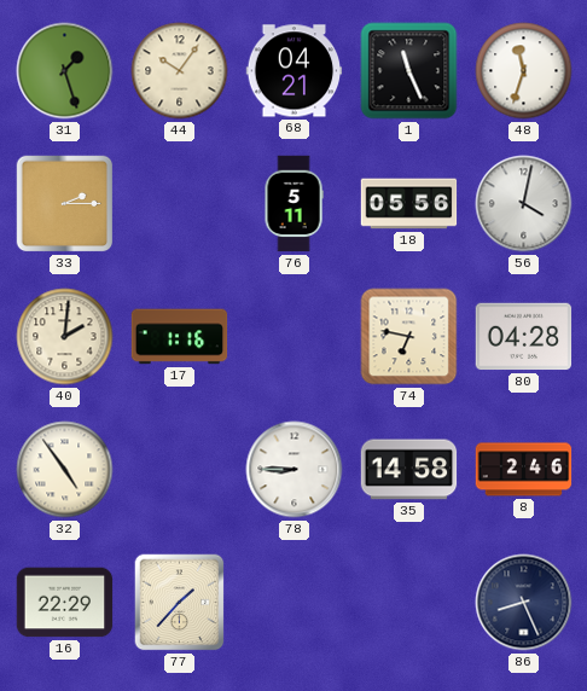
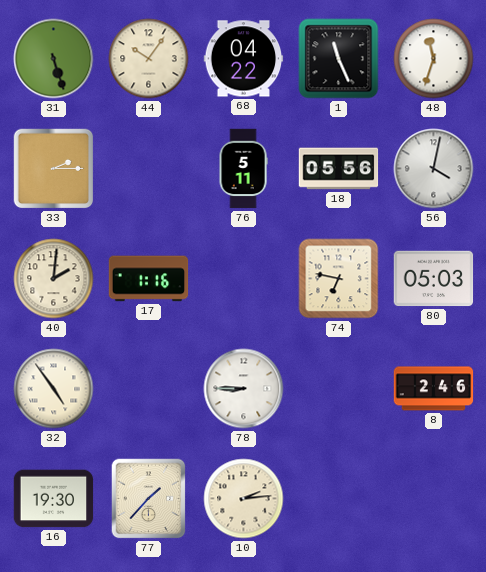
31: 1:27 -> 5:27 (54, 59)
68: 04:21 -> 04:22 (244, 59)
80: 04:28 -> 05:03 (434, 279)
35: 14:58 -> none (409, 470)
16: 22:29 -> 19:30 (54, 499)
10: none -> 2:14 (244, 499)
86: 8:26 -> none (524, 603)
